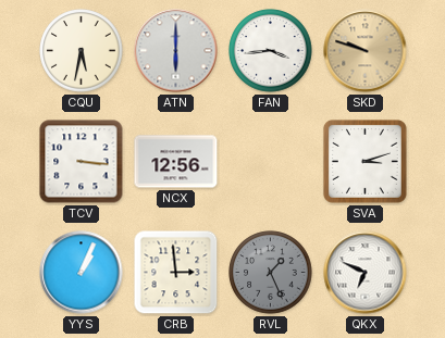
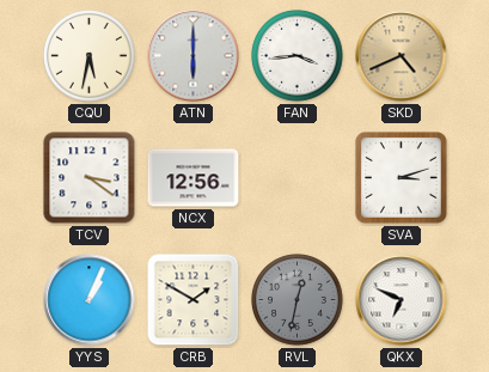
SKD: 9:48 -> 4:41 (402, 56)
TCV: 3:16 -> 3:21 (90, 178)
CRB: 2:59 -> 1:50 (194, 300)
RVL: 1:26 -> 12:32 (298, 300)
